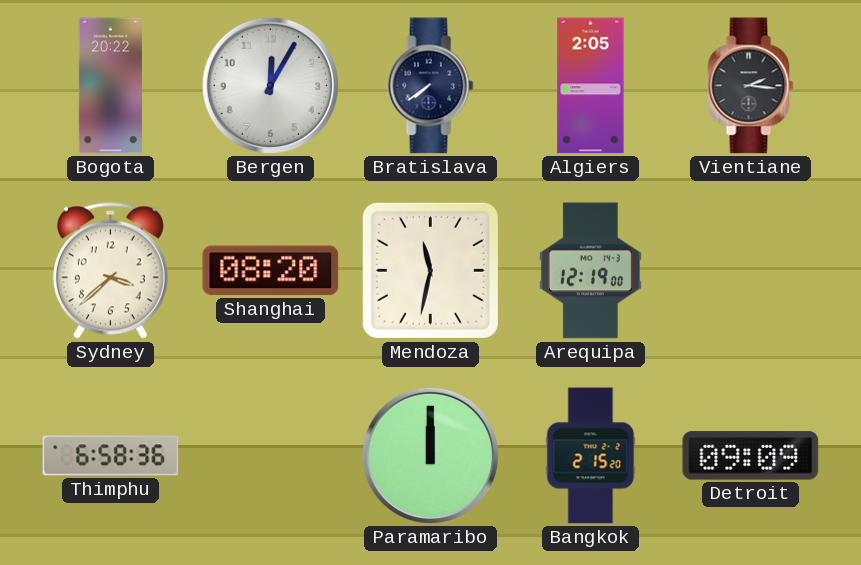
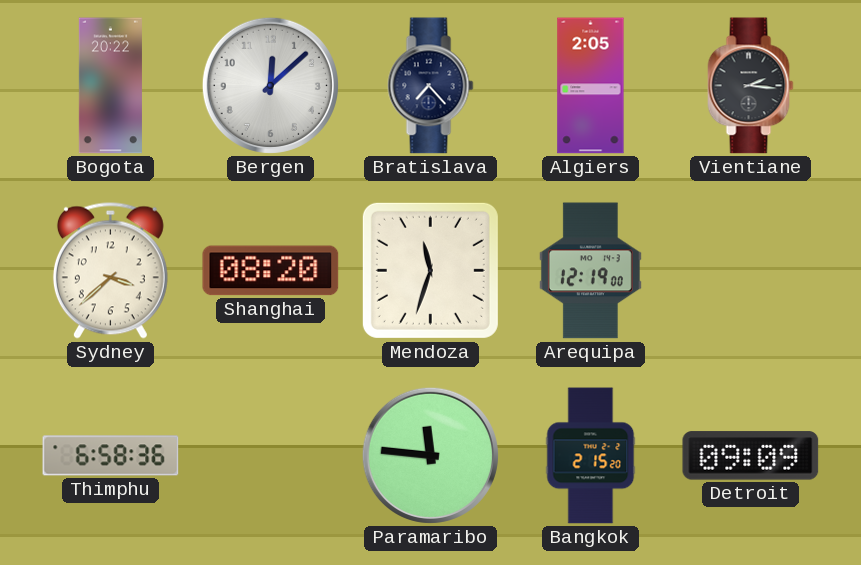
Bergen: 12:05 -> 12:08 (270, 85)
Bratislava: 7:39 -> 7:23 (431, 86)
Mendoza: 11:32 -> 11:33 (430, 270)
Paramaribo: 12:00 -> 11:46 (430, 455)
